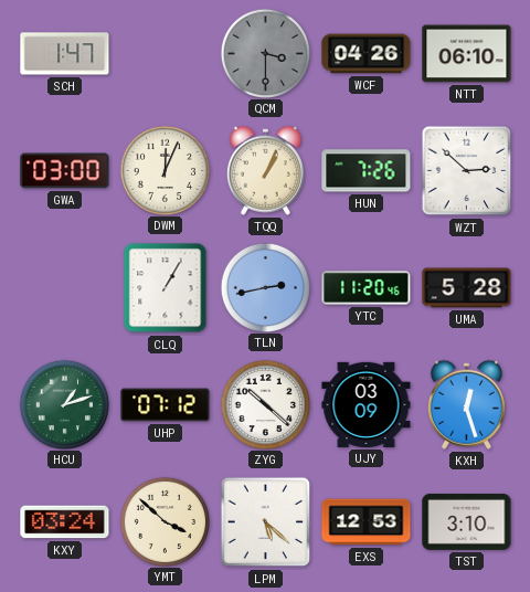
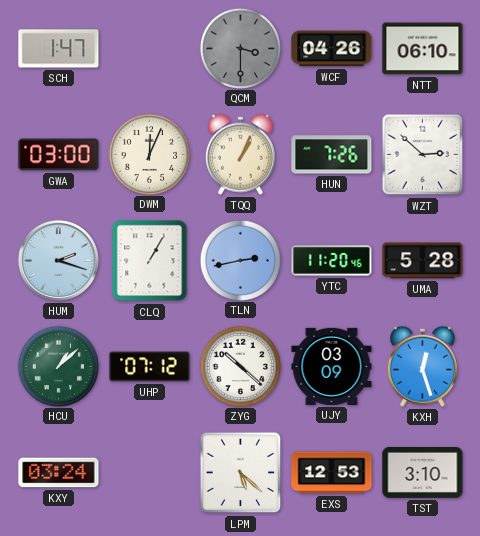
HUM: none -> 2:18 (58, 260)
HCU: 1:12 -> 1:08 (58, 366)
YMT: 3:52 -> none (165, 521)
